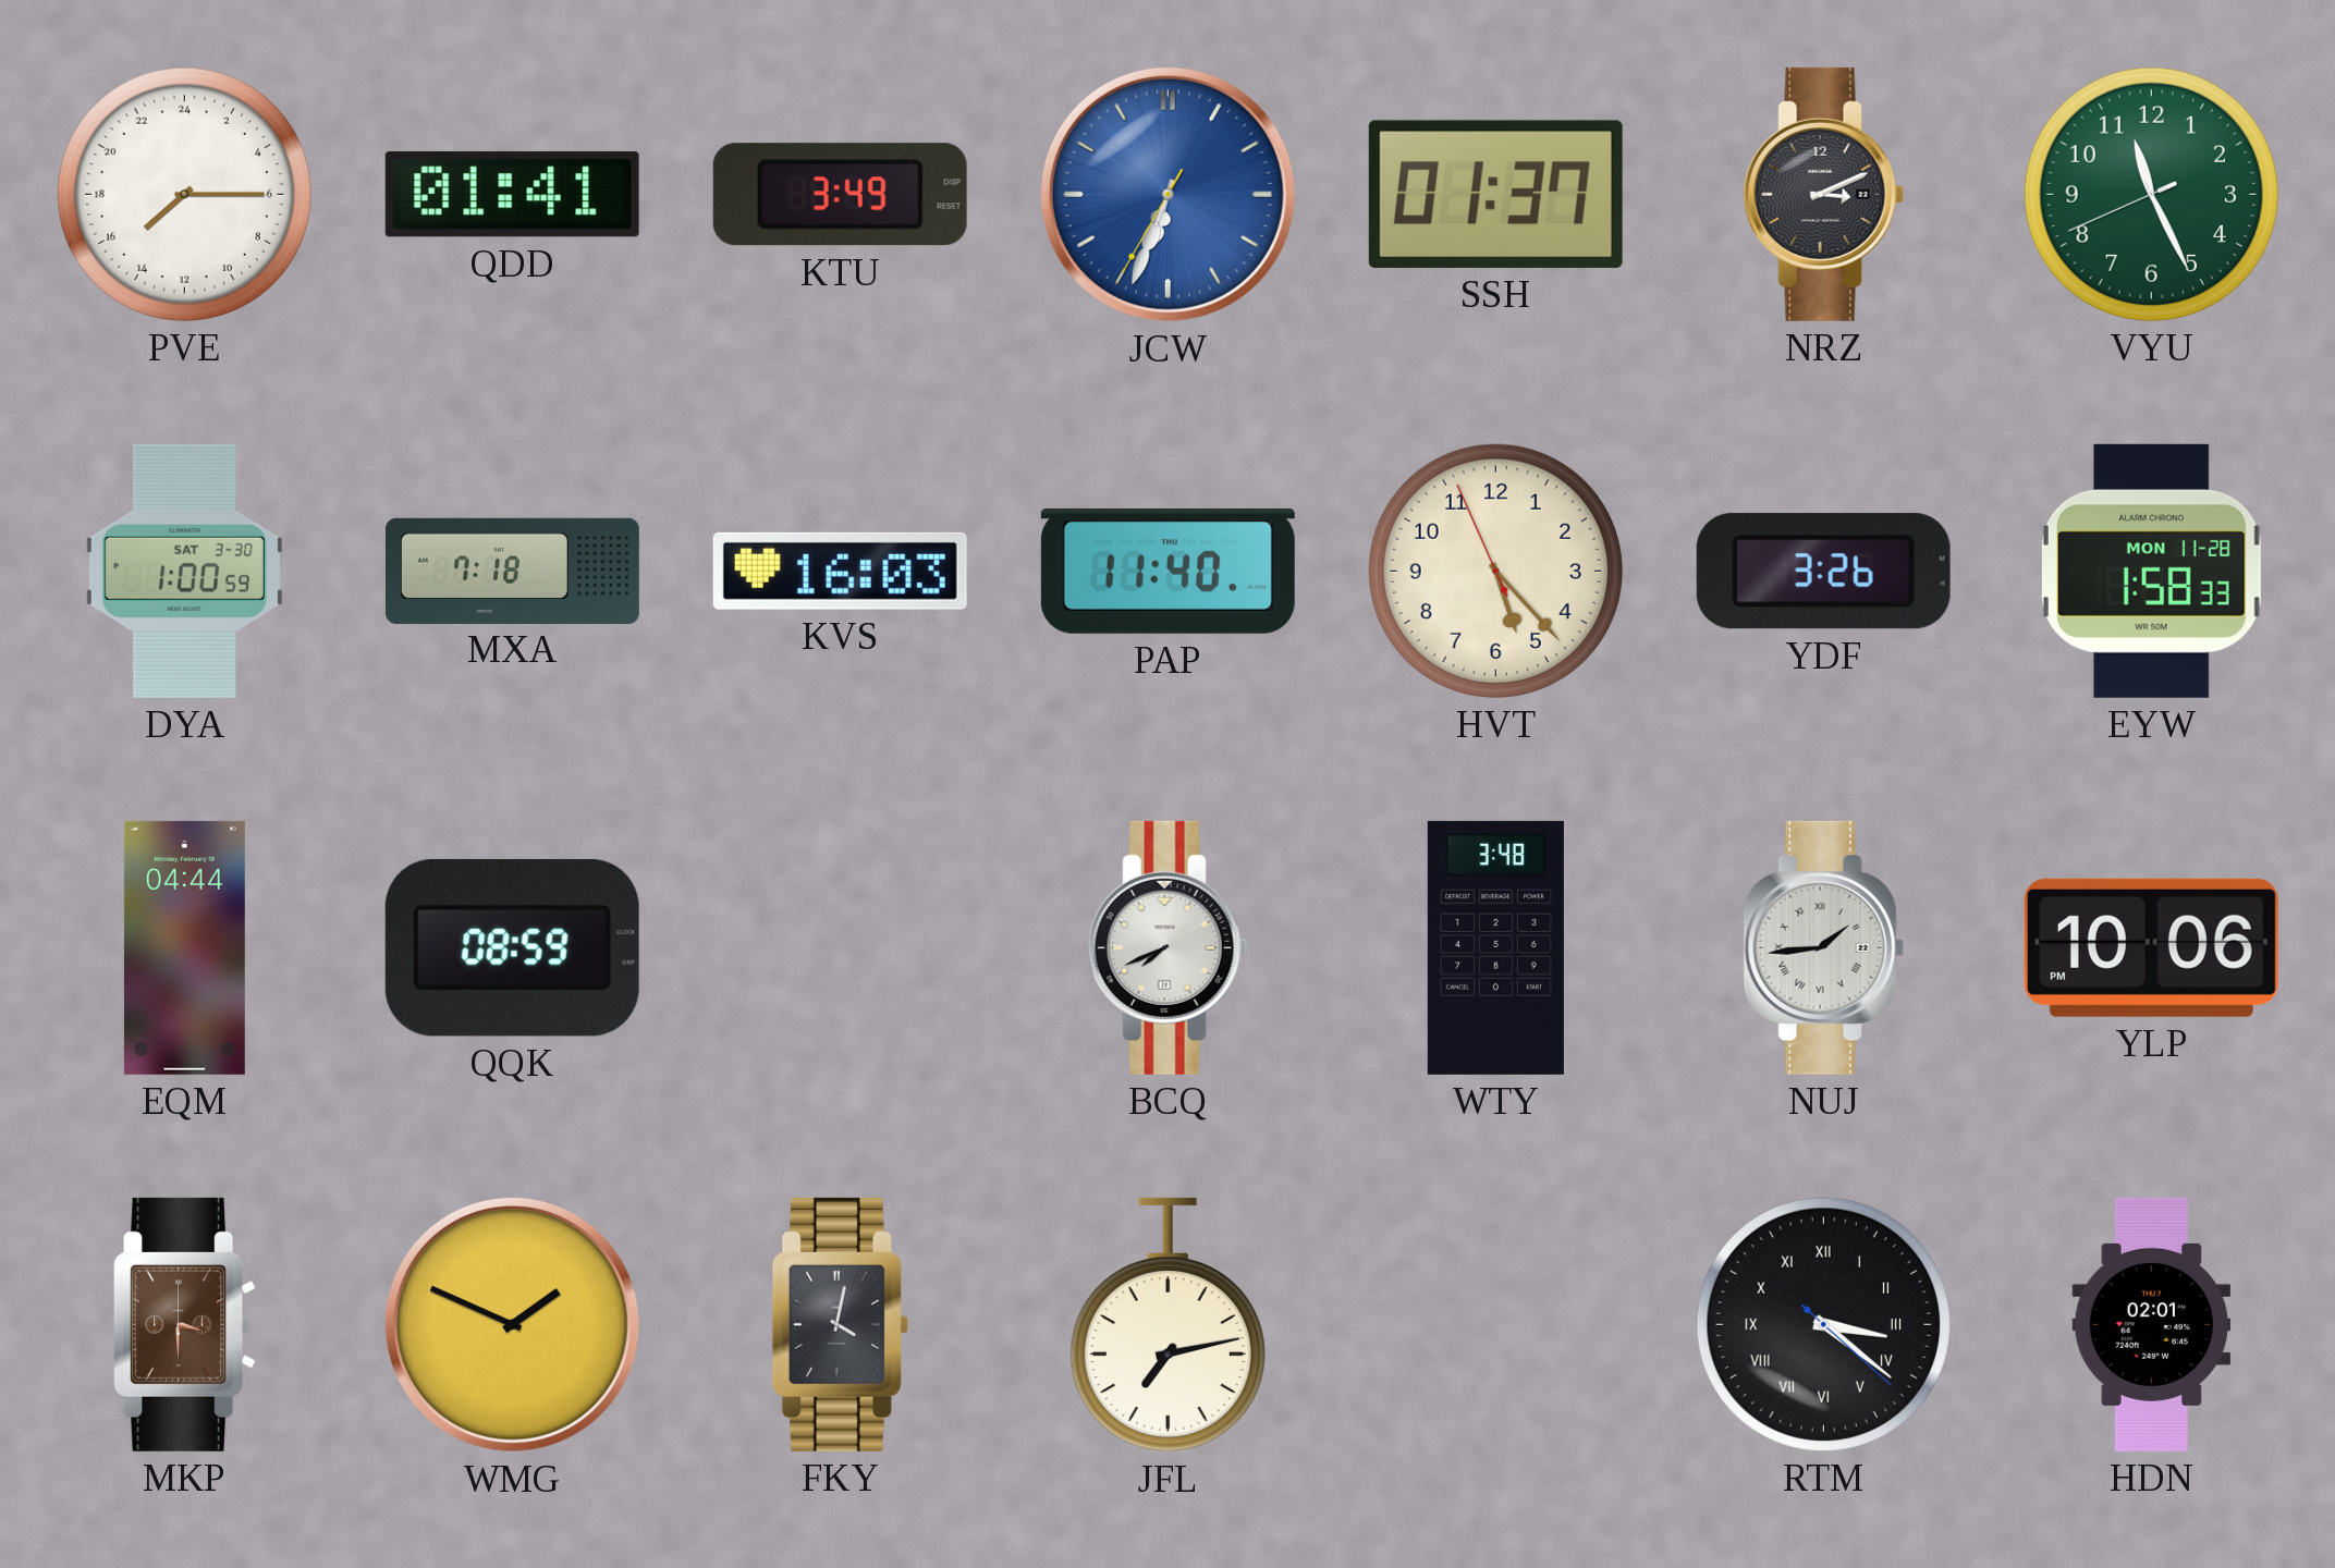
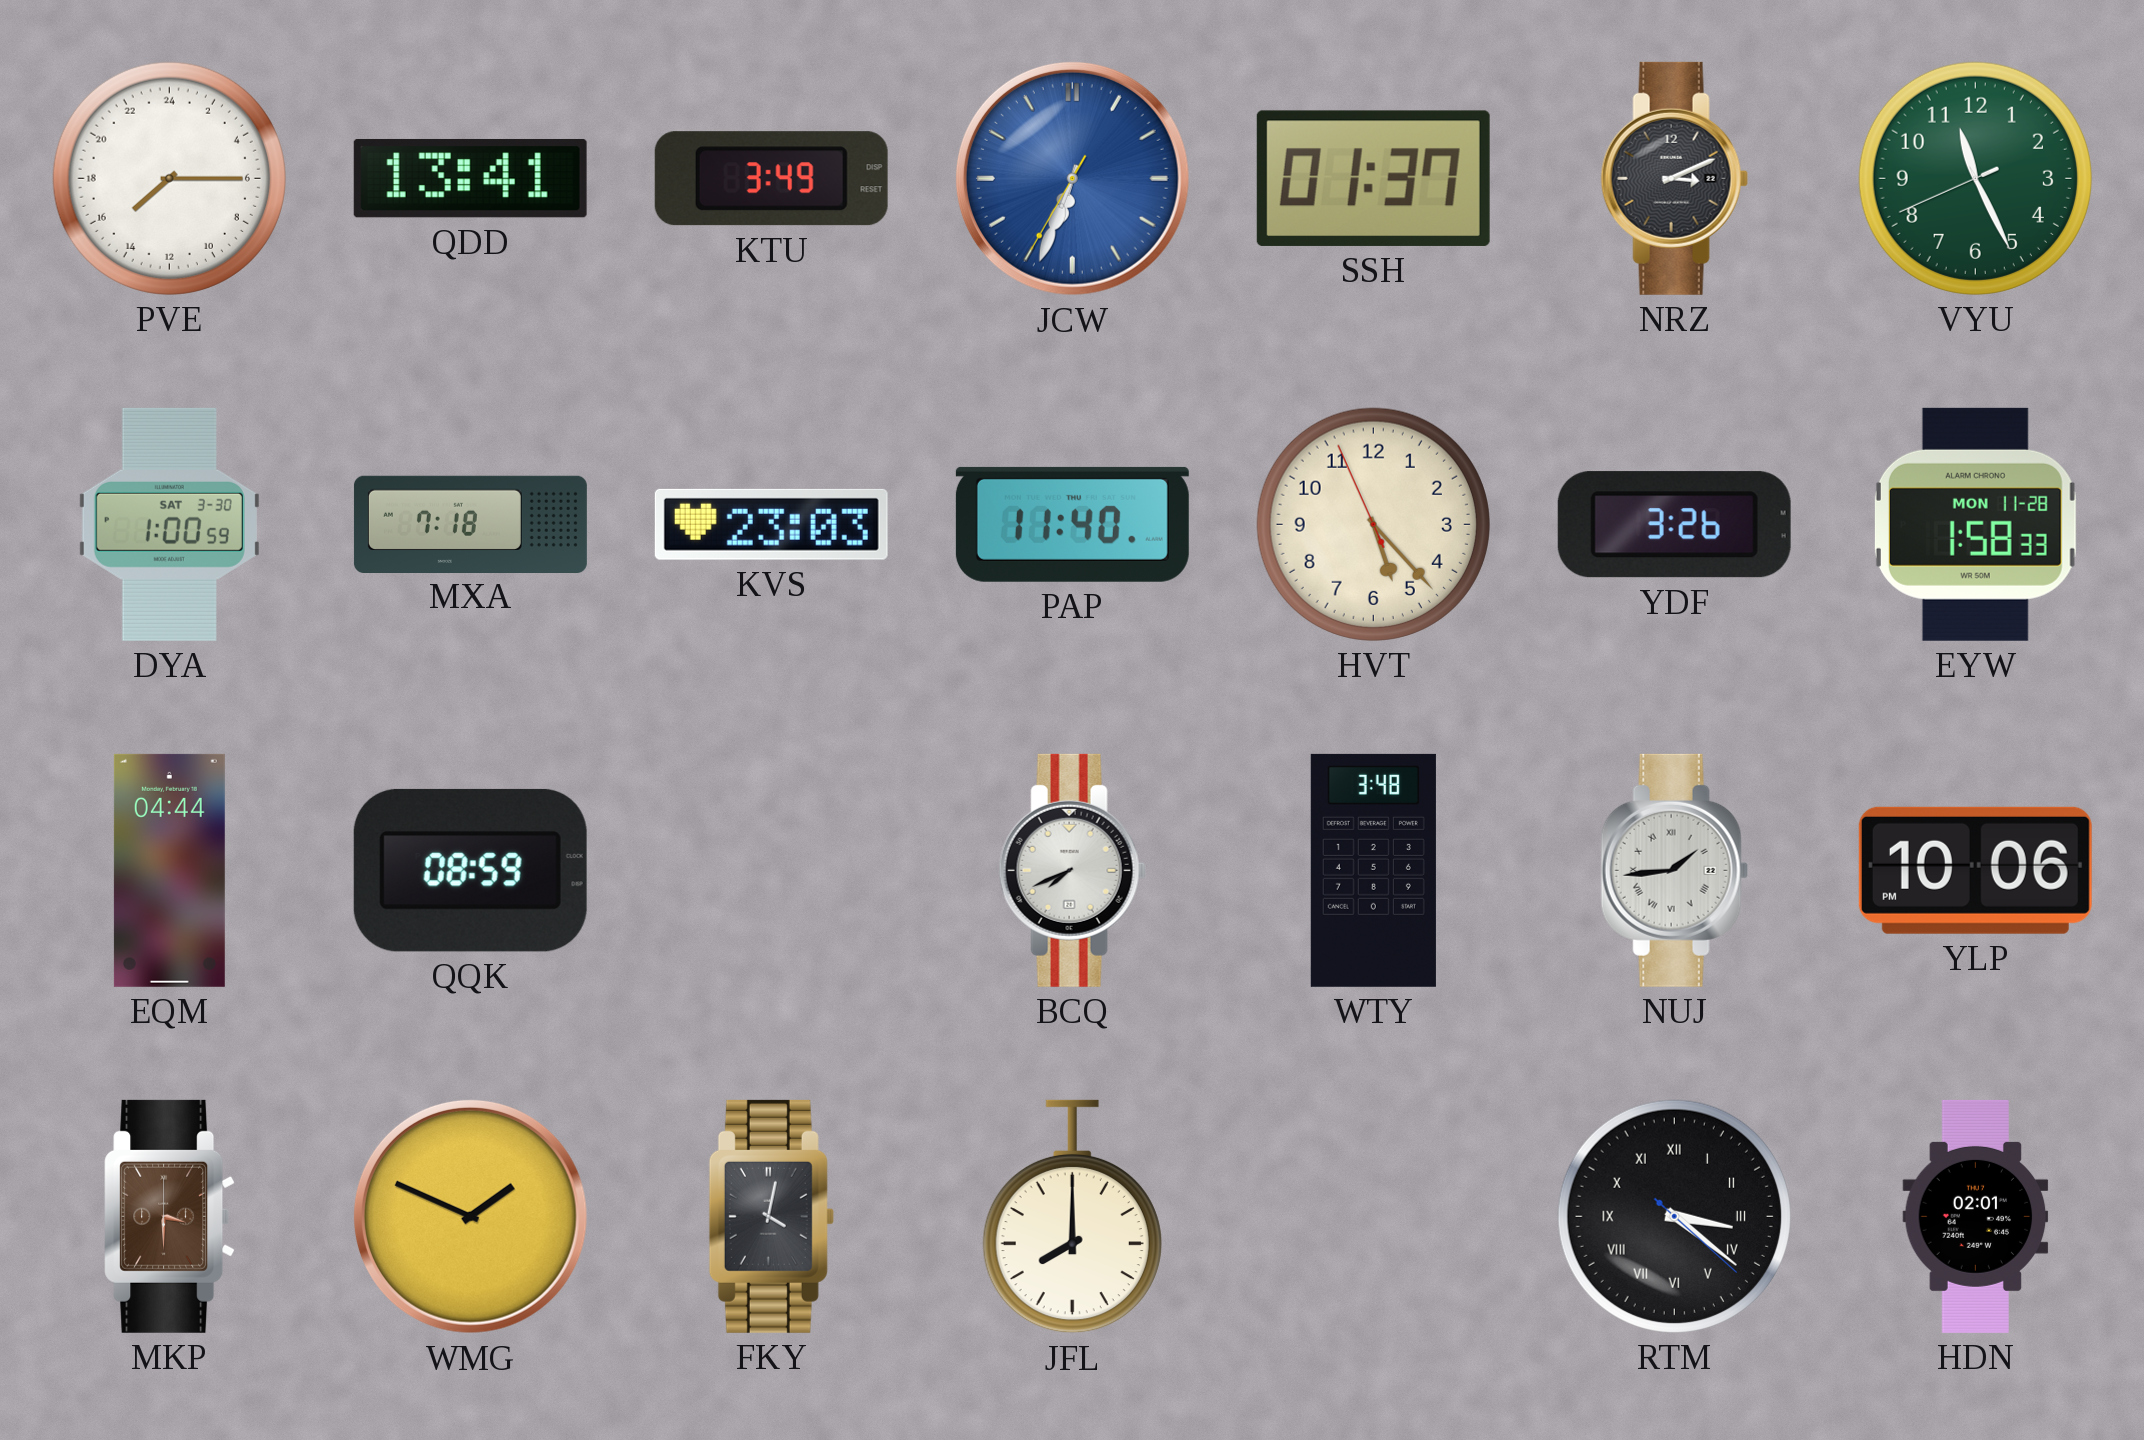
QDD: 01:41 -> 13:41 (470, 178)
KVS: 16:03 -> 23:03 (771, 524)
JFL: 7:13 -> 8:00 (1072, 1217)
